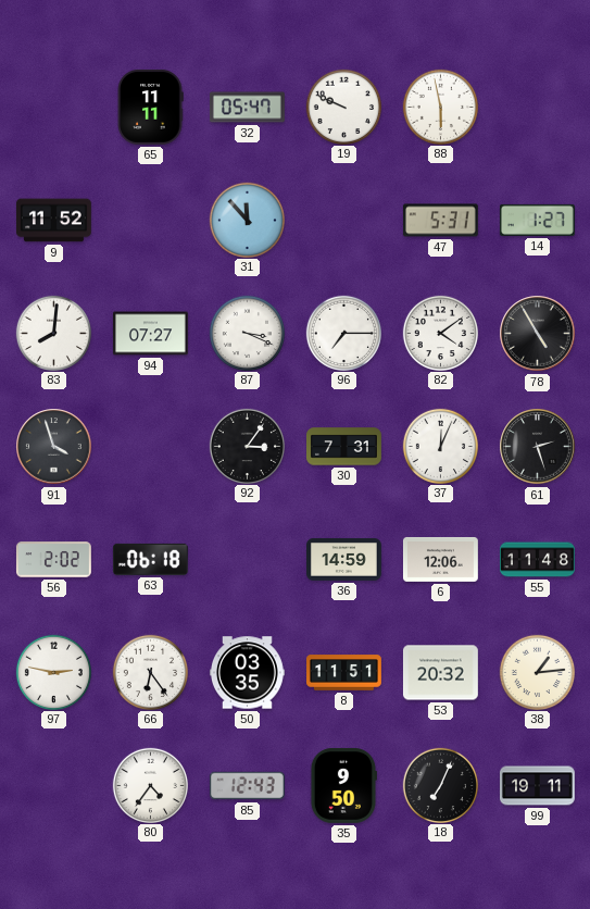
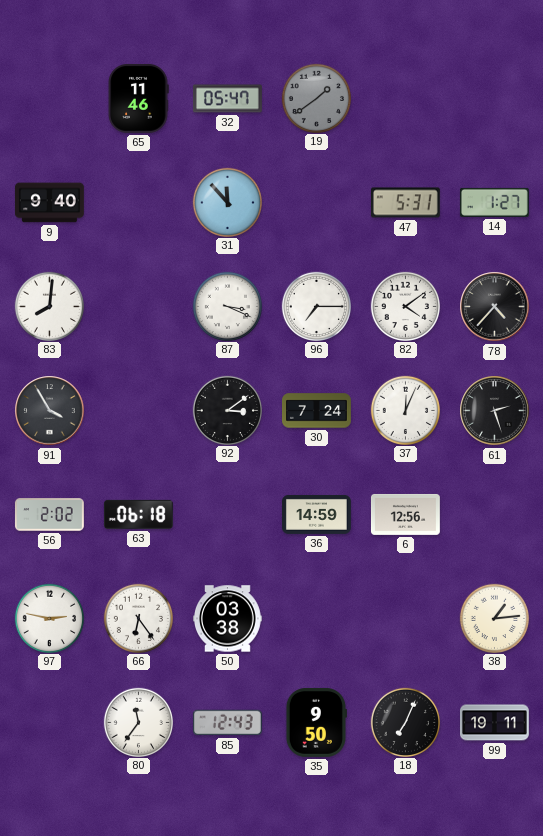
65: 11:11 -> 11:46 (138, 98)
19: 9:49 -> 1:39 (316, 98)
19 dial: white -> grey (316, 98)
88: 5:58 -> none (440, 107)
9: 11:52 -> 9:40 (49, 203)
94: 07:27 -> none (150, 334)
78: 4:55 -> 4:37 (495, 307)
91: 3:57 -> 3:55 (50, 411)
92: 3:06 -> 3:09 (227, 410)
30: 7:31 -> 7:24 (317, 411)
6: 12:06 -> 12:56 (405, 514)
55: 11:48 -> none (538, 560)
50: 03:35 -> 03:38 (228, 619)
8: 11:51 -> none (344, 673)
53: 20:32 -> none (440, 673)
80: 4:36 -> 11:36 (138, 722)
